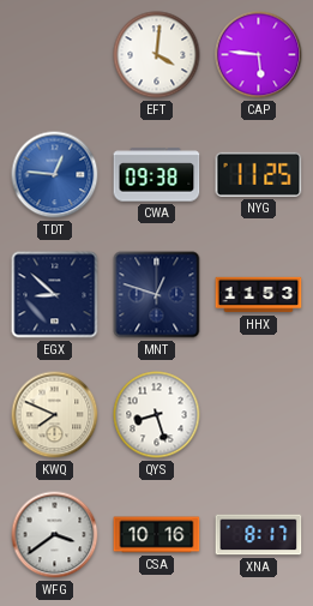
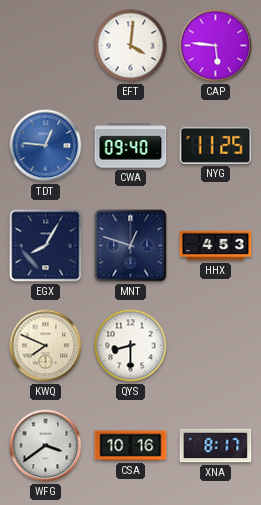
CWA: 09:38 -> 09:40 (131, 146)
EGX: 8:52 -> 8:05 (46, 246)
HHX: 11:53 -> 4:53 (216, 246)
QYS: 8:27 -> 8:30 (131, 346)
